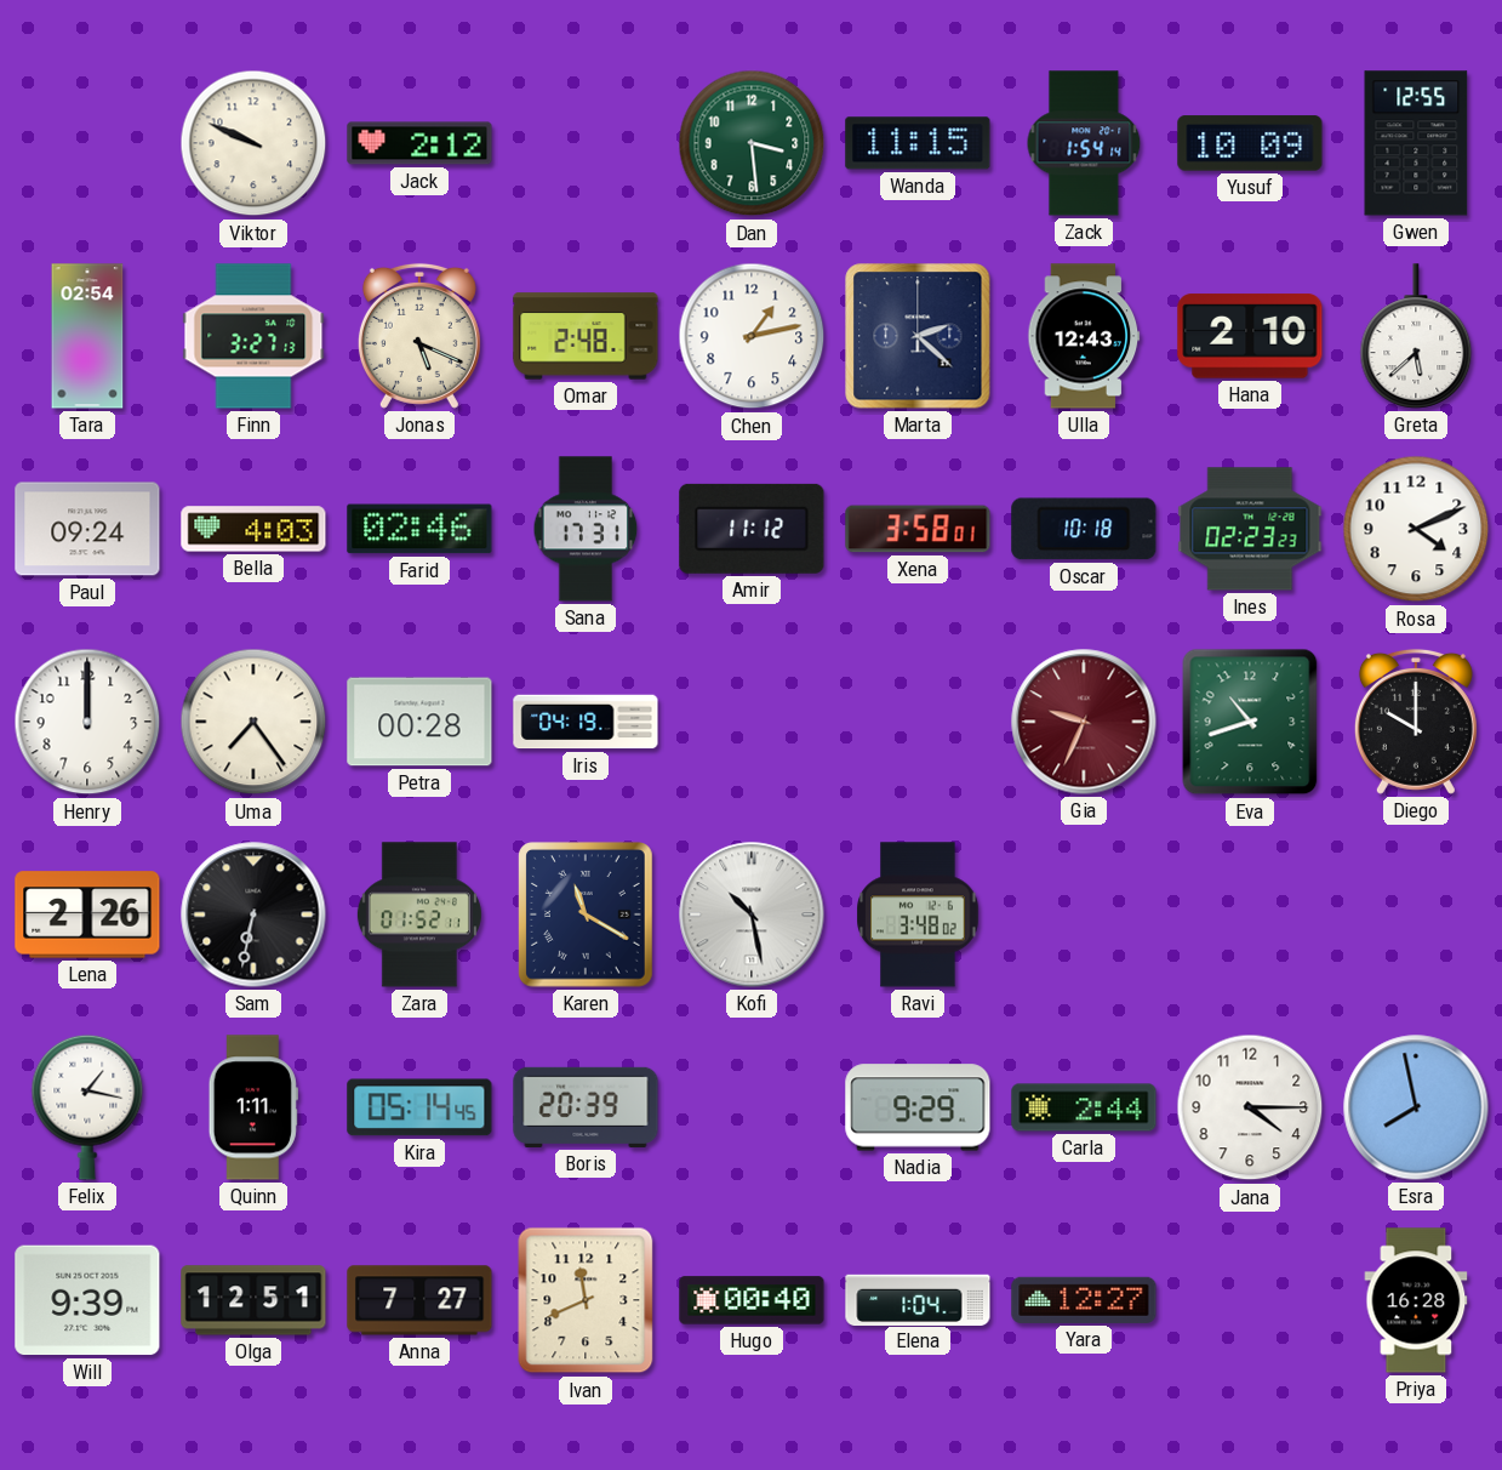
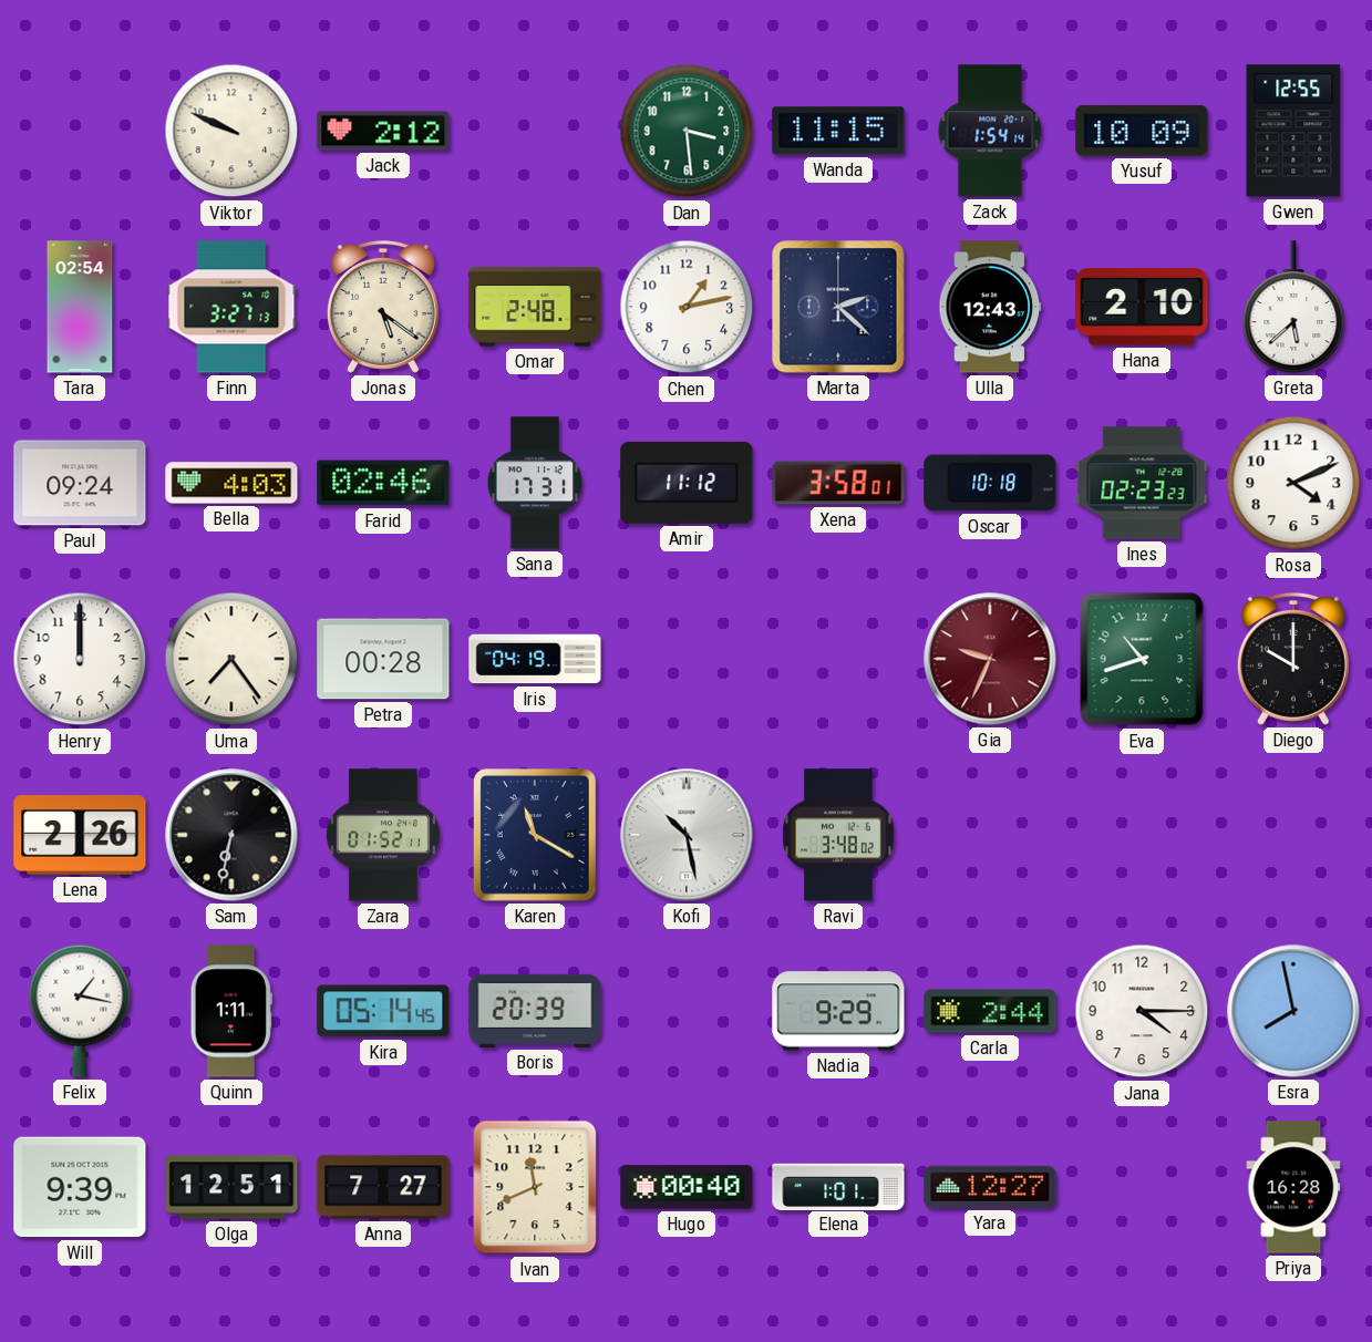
Jonas: 5:19 -> 5:21 (383, 307)
Elena: 1:04 -> 1:01 (838, 1186)
